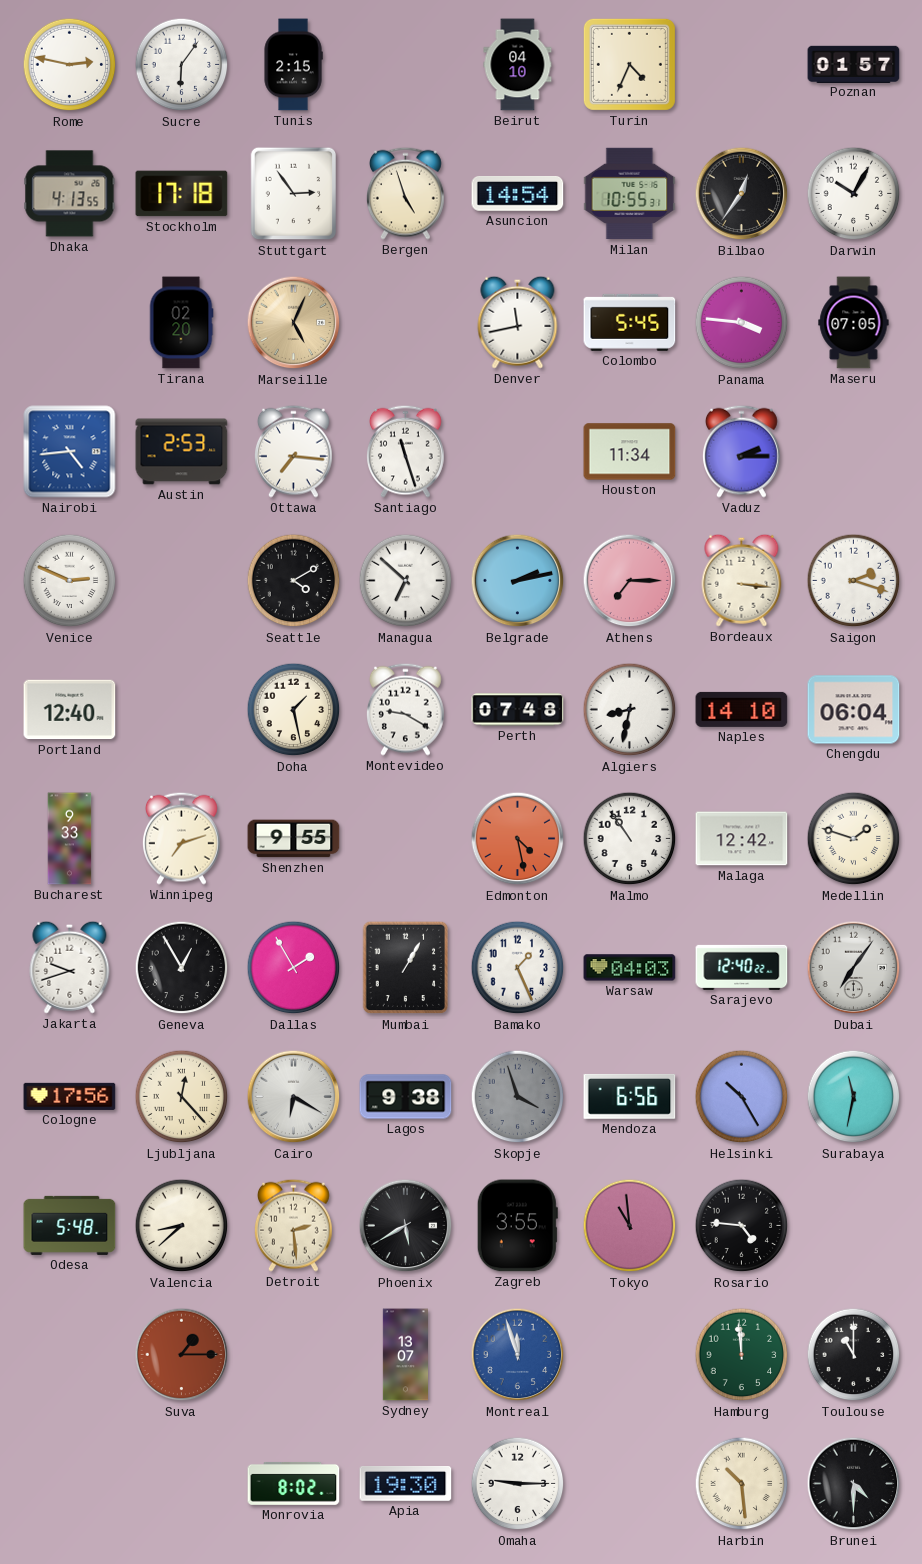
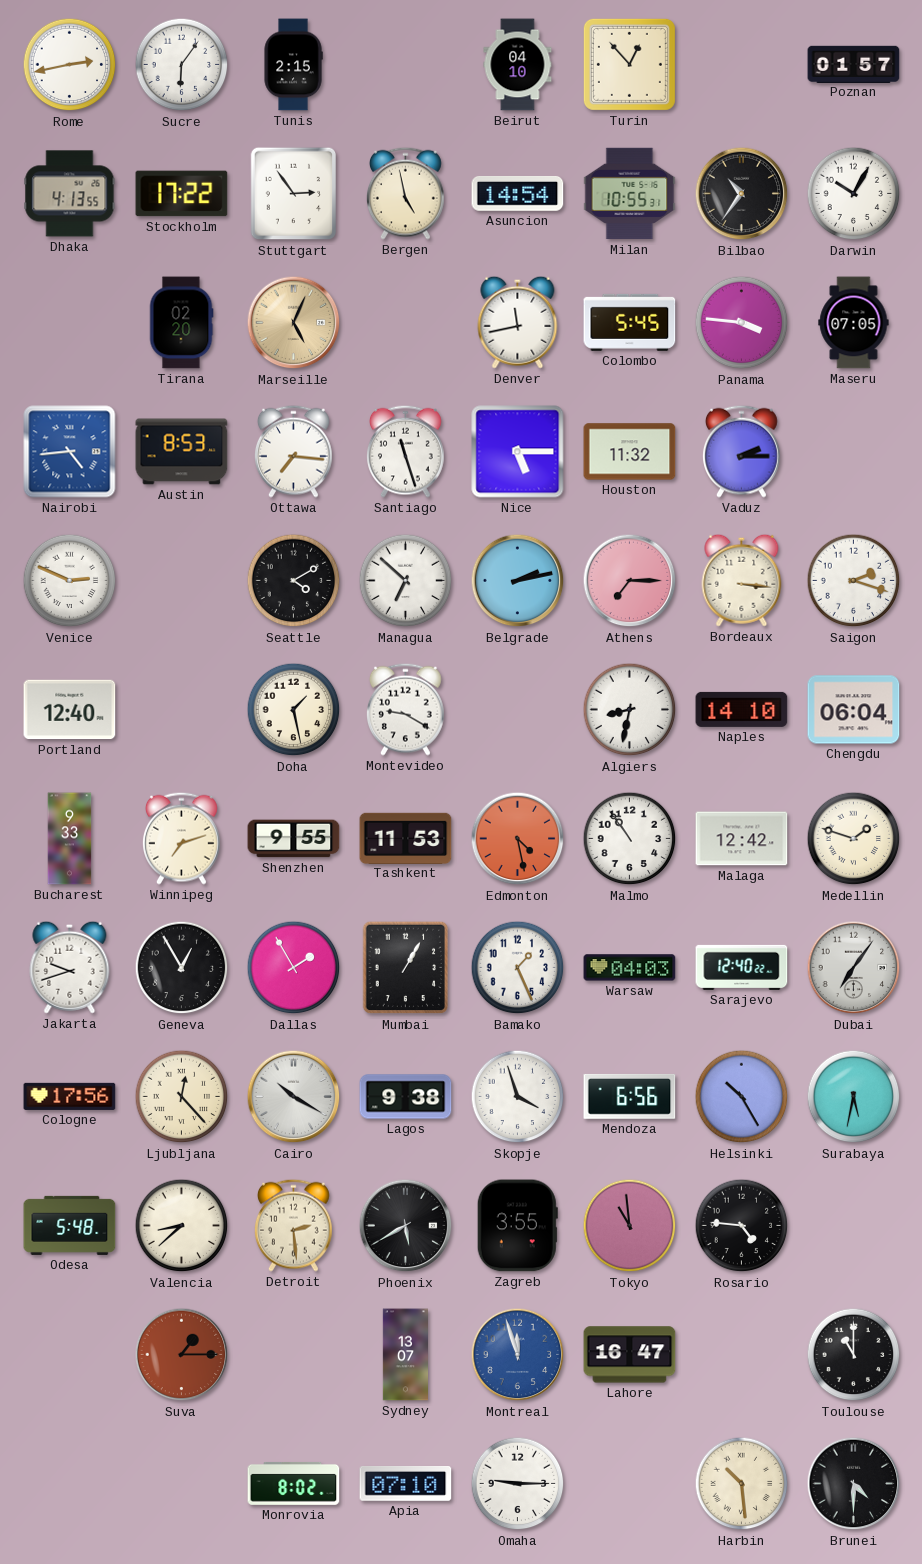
Rome: 2:47 -> 2:43 (70, 65)
Turin: 4:34 -> 12:53 (629, 64)
Stockholm: 17:18 -> 17:22 (182, 194)
Bergen: 4:57 -> 4:58 (406, 193)
Bilbao: 12:36 -> 10:36 (742, 194)
Austin: 2:53 -> 8:53 (182, 452)
Nice: none -> 5:15 (518, 452)
Houston: 11:34 -> 11:32 (630, 452)
Perth: 07:48 -> none (518, 710)
Tashkent: none -> 11:53 (406, 838)
Cairo: 6:20 -> 10:20 (294, 1097)
Skopje dial: grey -> white (518, 1097)
Surabaya: 11:32 -> 5:32 (854, 1097)
Lahore: none -> 16:47 (630, 1355)
Hamburg: 11:59 -> none (742, 1355)
Apia: 19:30 -> 07:10 (406, 1484)
